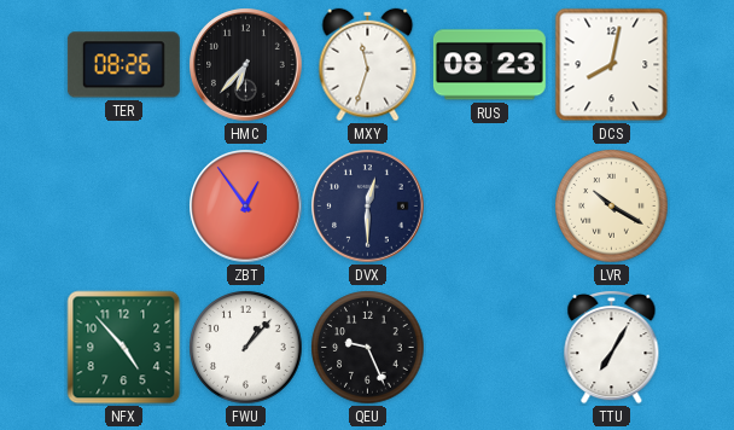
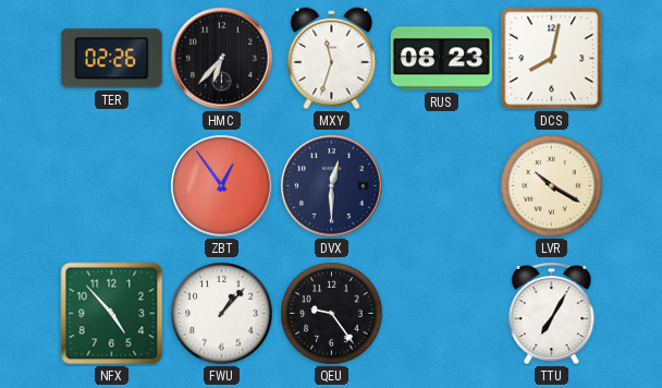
TER: 08:26 -> 02:26 (111, 59)
QEU: 9:26 -> 9:24 (332, 314)
